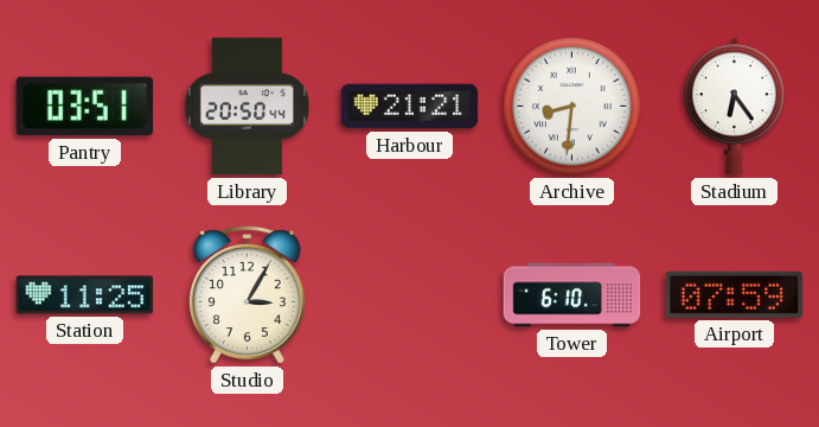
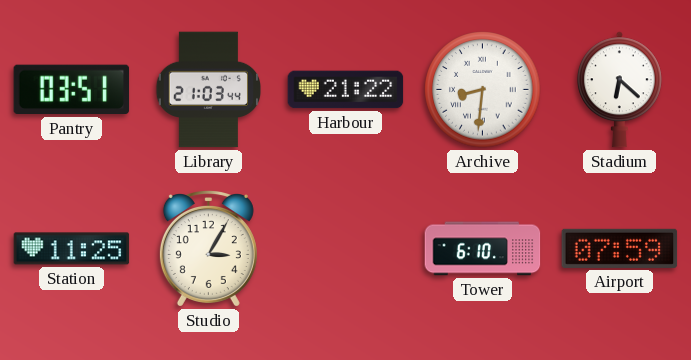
Library: 20:50 -> 21:03 (208, 90)
Harbour: 21:21 -> 21:22 (346, 90)
Stadium: 6:24 -> 6:22 (619, 90)
